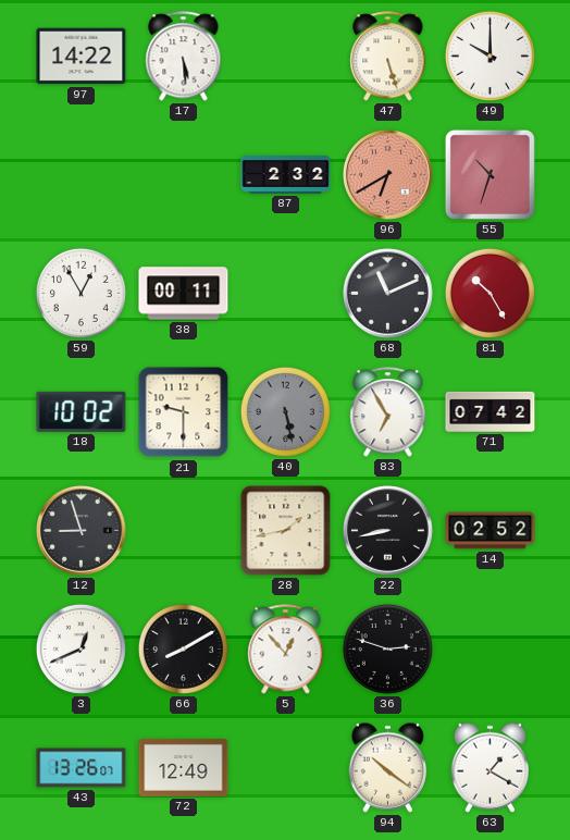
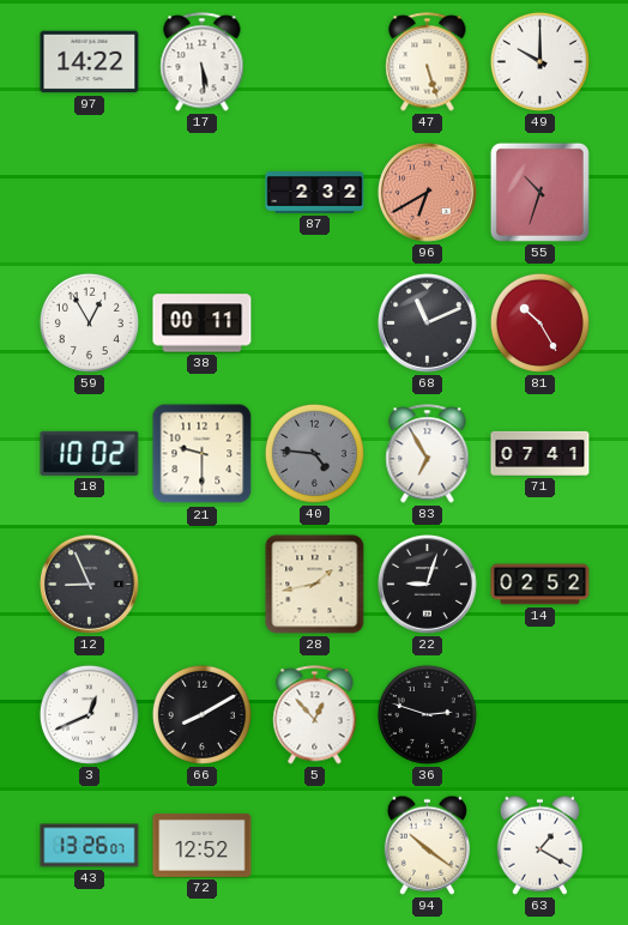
40: 5:28 -> 4:46 (314, 453)
71: 07:42 -> 07:41 (541, 453)
12: 8:57 -> 8:56 (90, 585)
22: 8:43 -> 9:03 (428, 585)
72: 12:49 -> 12:52 (203, 846)
